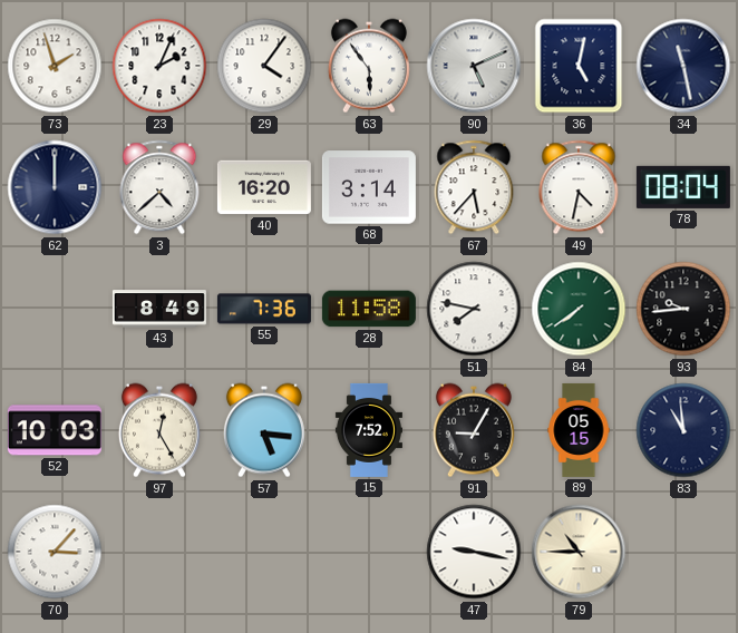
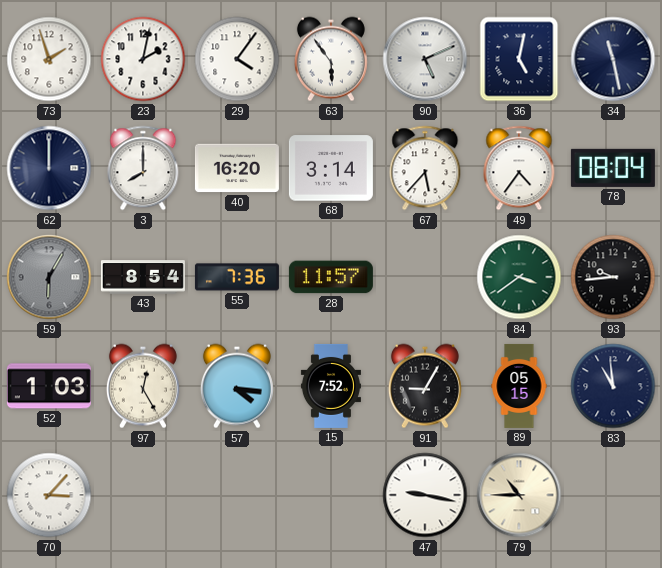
23: 2:04 -> 2:02 (143, 59)
3: 4:38 -> 8:00 (143, 168)
49: 4:32 -> 4:36 (519, 168)
59: none -> 6:05 (49, 277)
43: 8:49 -> 8:54 (143, 277)
28: 11:58 -> 11:57 (331, 277)
51: 7:47 -> none (474, 309)
84: 7:39 -> 3:39 (519, 277)
52: 10:03 -> 1:03 (49, 386)
57: 5:16 -> 4:16 (237, 386)
